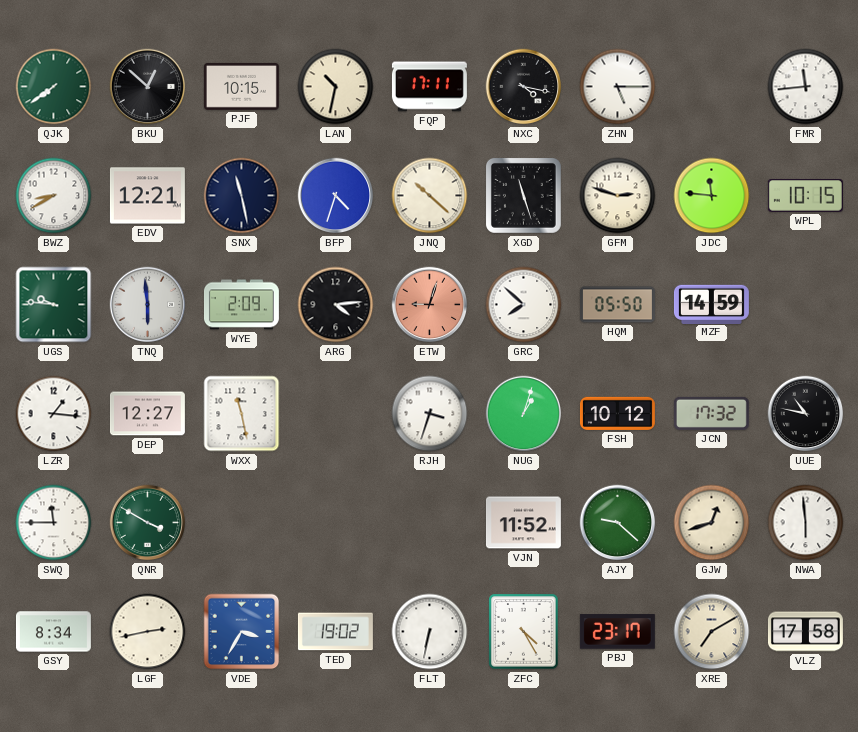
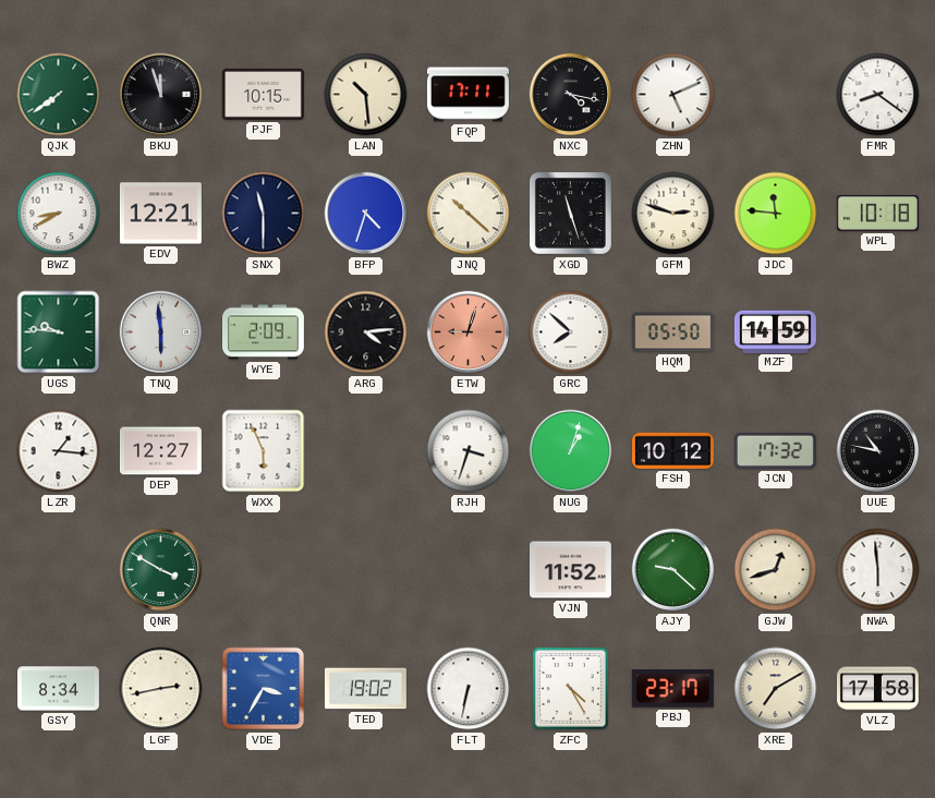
BKU: 12:52 -> 11:57 (161, 95)
LAN: 10:32 -> 10:29 (366, 95)
ZHN: 5:15 -> 5:11 (673, 95)
FMR: 11:44 -> 8:21 (878, 95)
SNX: 11:28 -> 11:30 (264, 214)
WPL: 10:15 -> 10:18 (877, 214)
WXX: 11:28 -> 5:56 (264, 451)
SWQ: 11:45 -> none (54, 523)
